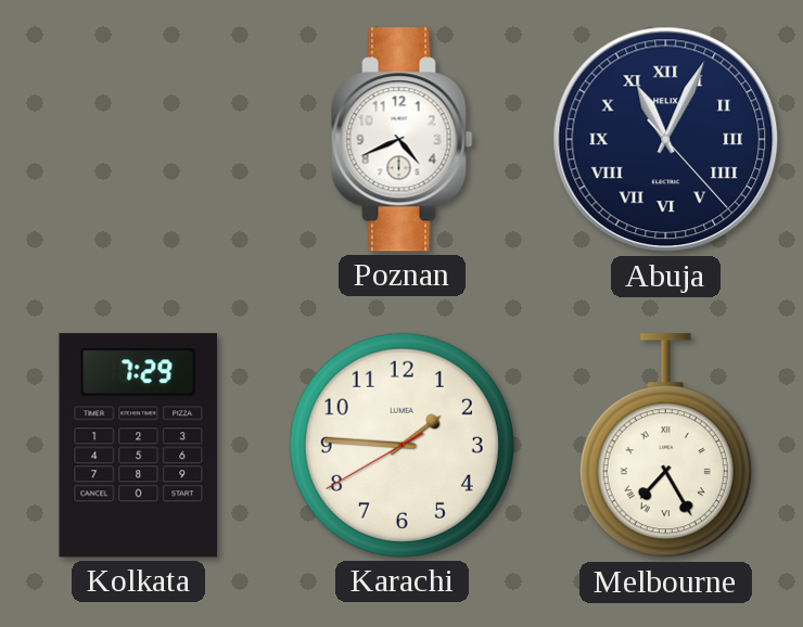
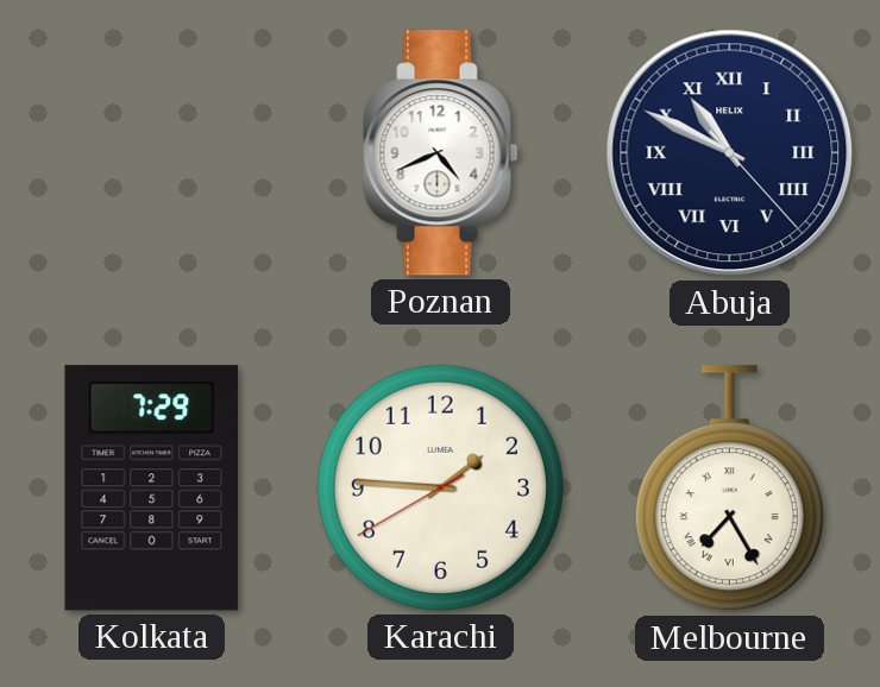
Abuja: 11:04 -> 10:49 (730, 153)
